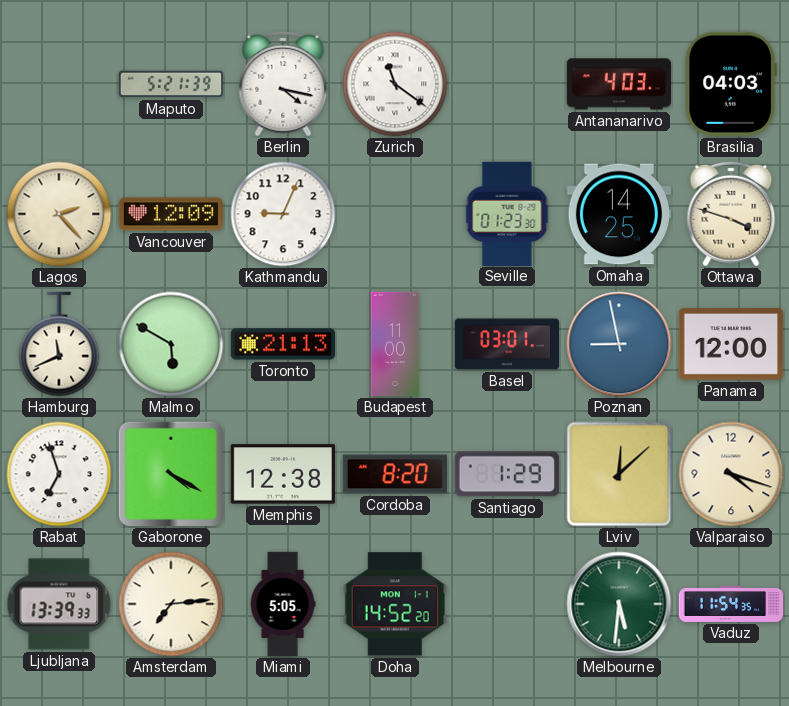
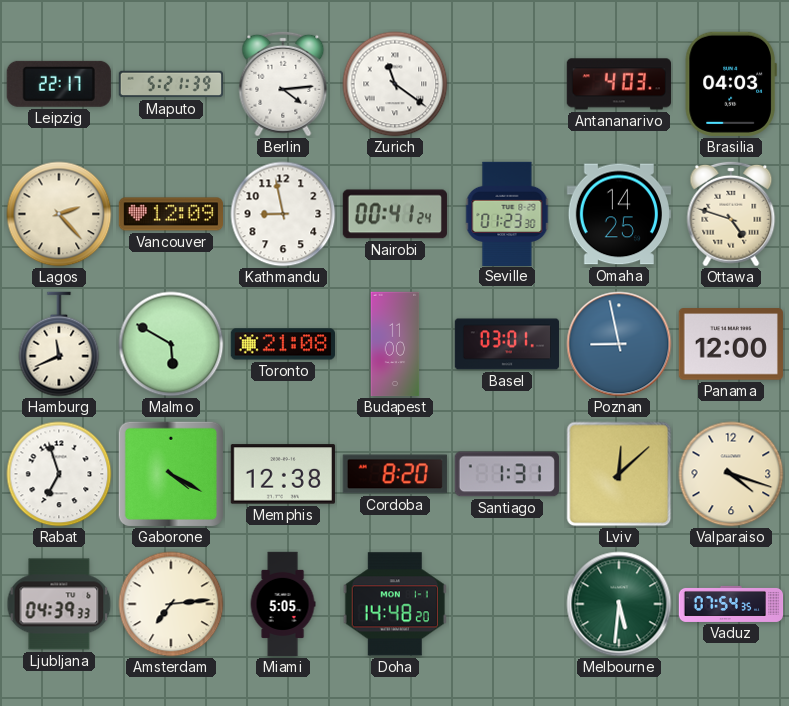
Leipzig: none -> 22:17 (59, 84)
Berlin: 4:17 -> 4:14 (283, 84)
Kathmandu: 9:04 -> 8:58 (283, 214)
Nairobi: none -> 00:41 (395, 214)
Ottawa: 3:48 -> 4:48 (731, 214)
Toronto: 21:13 -> 21:08 (282, 344)
Santiago: 1:29 -> 1:31 (507, 474)
Ljubljana: 13:39 -> 04:39 (59, 604)
Doha: 14:52 -> 14:48 (395, 604)
Vaduz: 11:54 -> 07:54 (731, 604)
